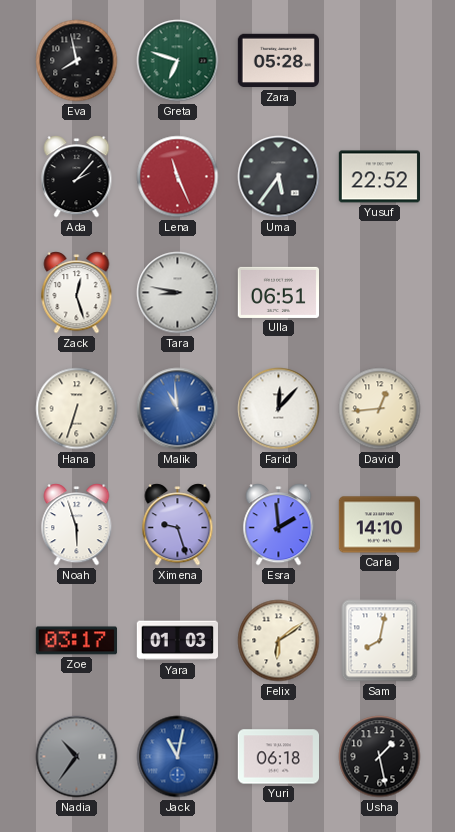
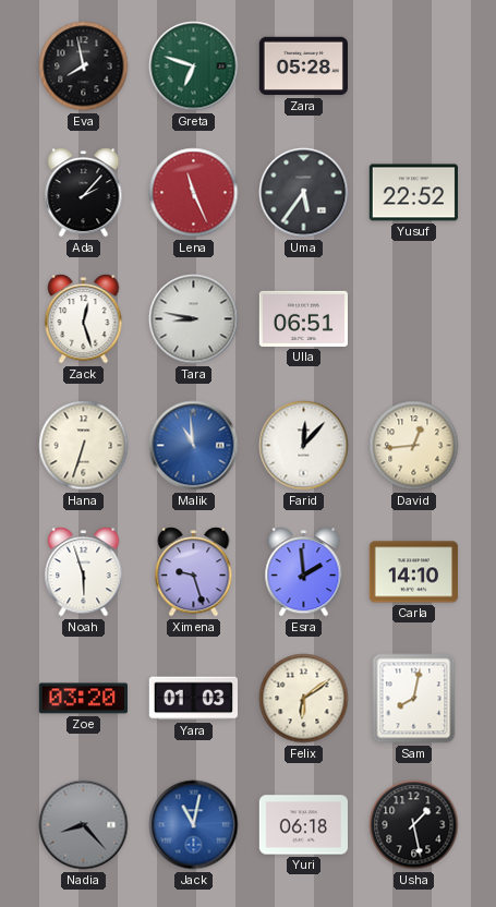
Zoe: 03:17 -> 03:20 (83, 699)
Nadia: 10:36 -> 8:23 (84, 825)
